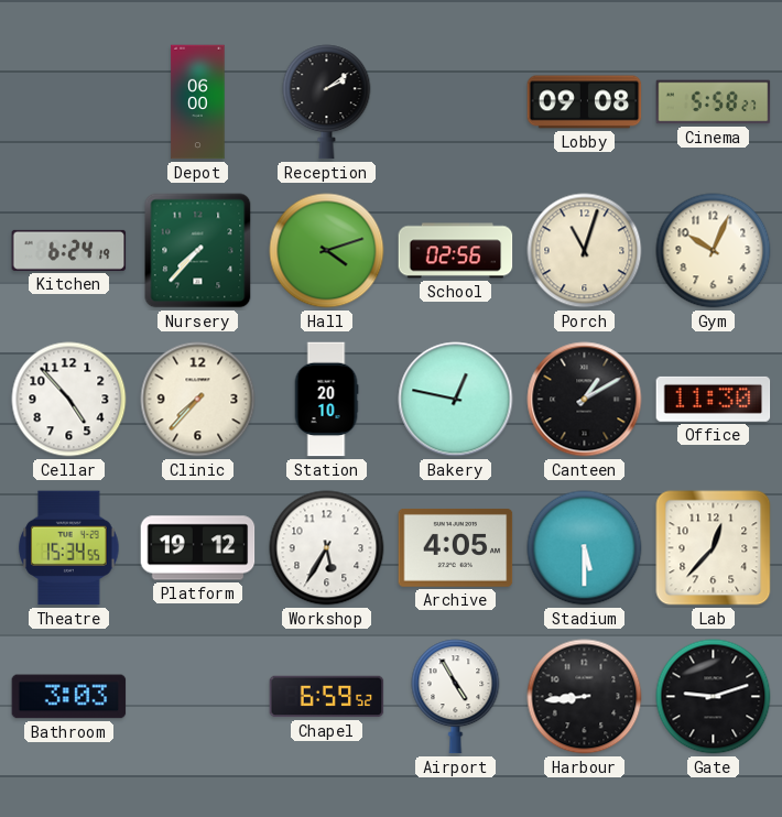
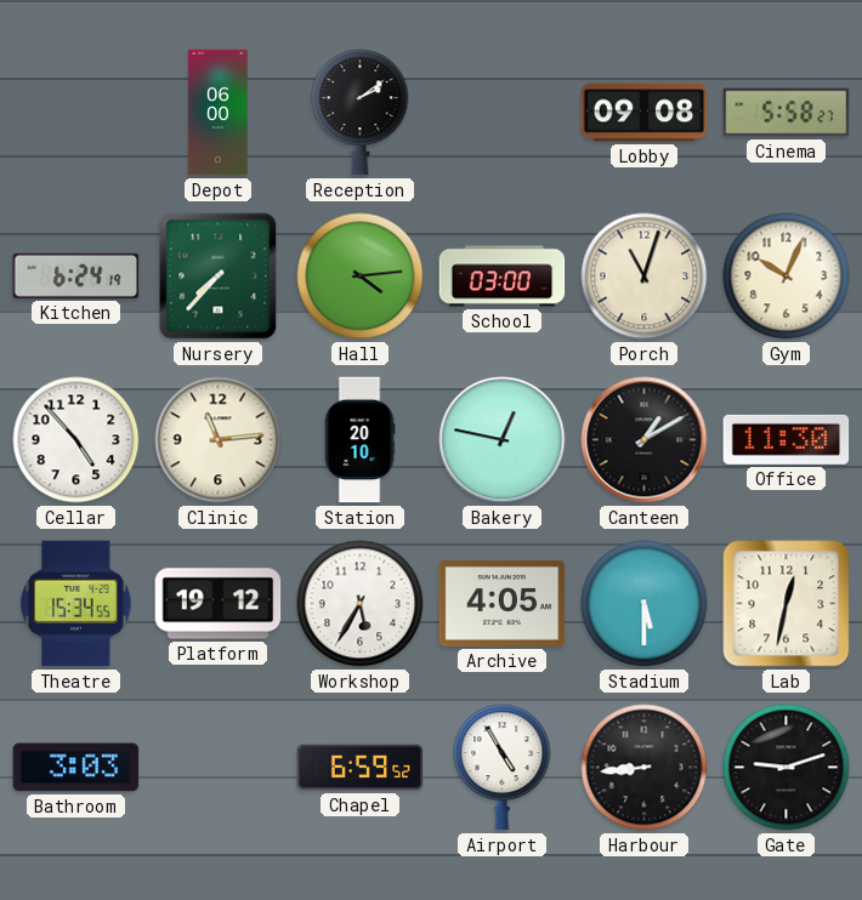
Hall: 4:12 -> 4:14 (361, 277)
School: 02:56 -> 03:00 (503, 277)
Clinic: 7:37 -> 11:14 (219, 440)
Lab: 12:37 -> 12:32 (787, 604)
